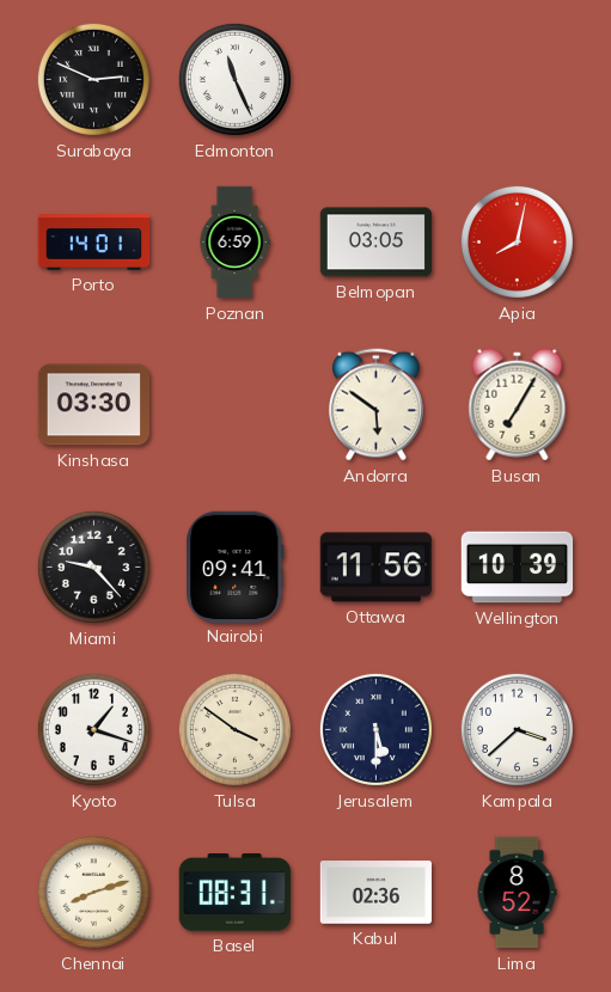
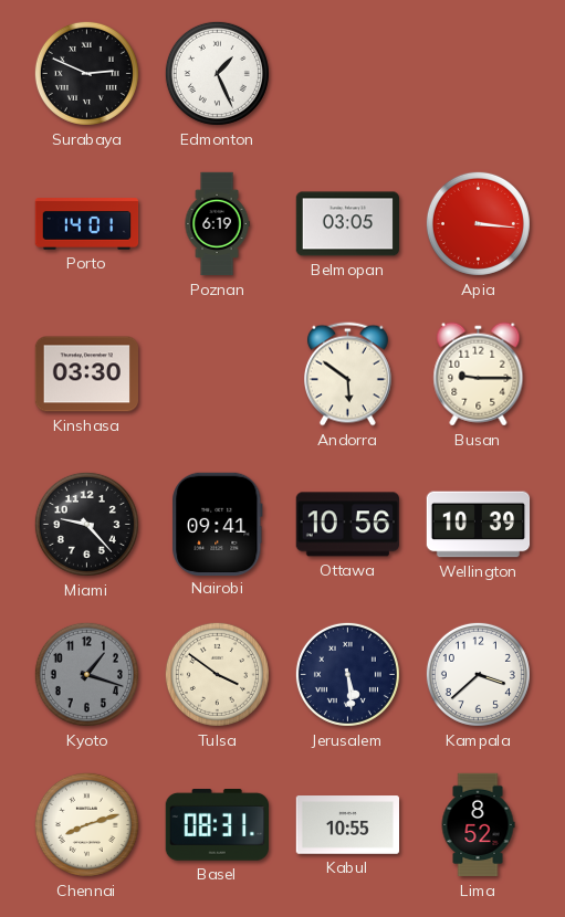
Edmonton: 11:26 -> 1:26 (217, 73)
Poznan: 6:59 -> 6:19 (217, 224)
Apia: 8:02 -> 3:16 (478, 223)
Busan: 7:05 -> 9:15 (479, 375)
Ottawa: 11:56 -> 10:56 (347, 525)
Kyoto dial: white -> grey (86, 674)
Jerusalem: 5:30 -> 5:29 (347, 674)
Kabul: 02:36 -> 10:55 (348, 825)
